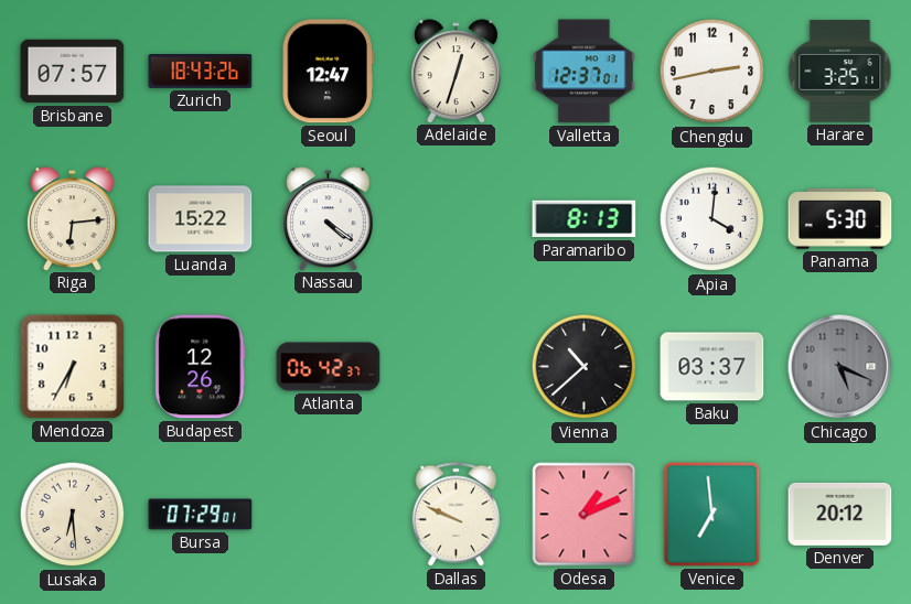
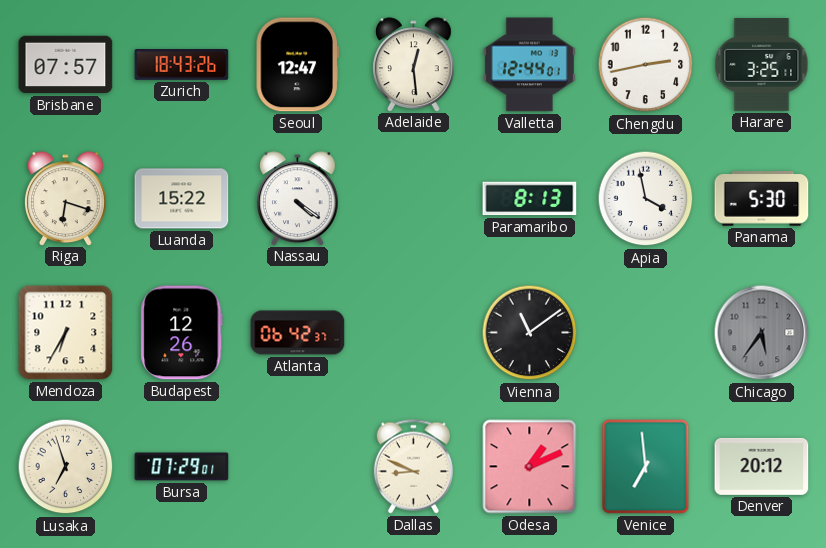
Adelaide: 12:33 -> 12:29 (414, 64)
Valletta: 12:37 -> 12:44 (529, 65)
Riga: 6:14 -> 6:18 (66, 198)
Apia: 4:01 -> 3:58 (646, 199)
Vienna: 10:38 -> 11:09 (530, 333)
Baku: 03:37 -> none (712, 367)
Chicago: 5:19 -> 5:36 (762, 333)
Lusaka: 6:29 -> 6:57 (66, 467)
Dallas: 9:49 -> 8:49 (413, 467)
